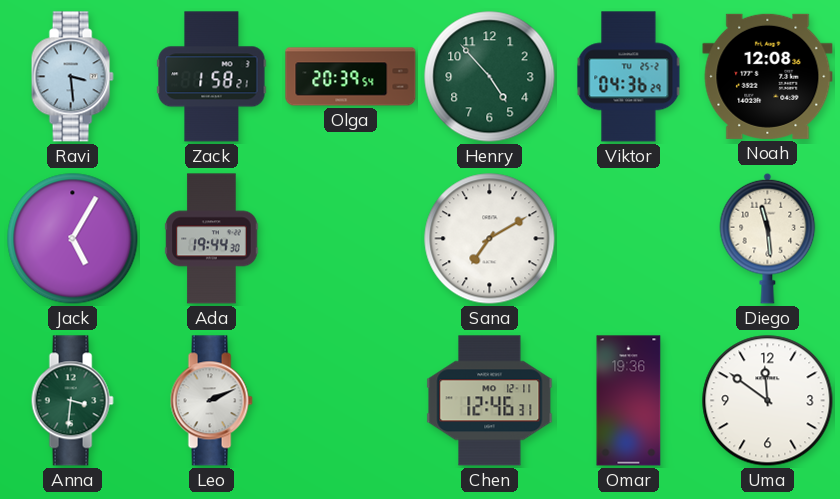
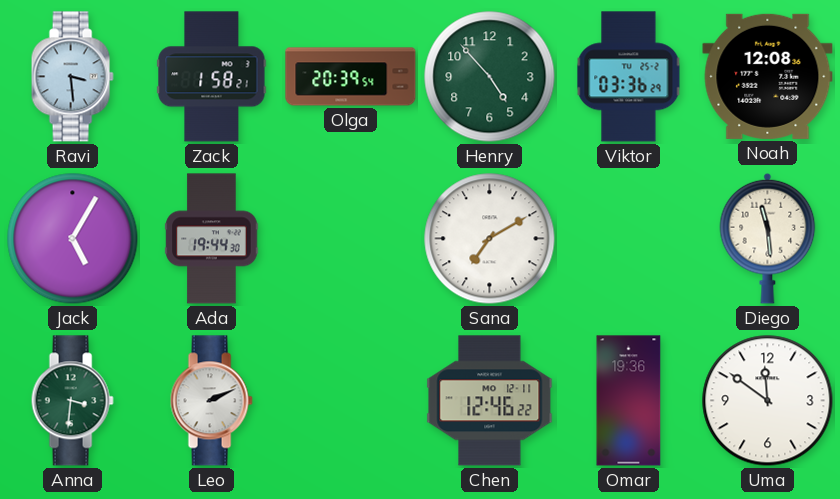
Viktor: 04:36 -> 03:36 (629, 77)
Chen: 12:46:31 -> 12:46:22 (490, 401)
